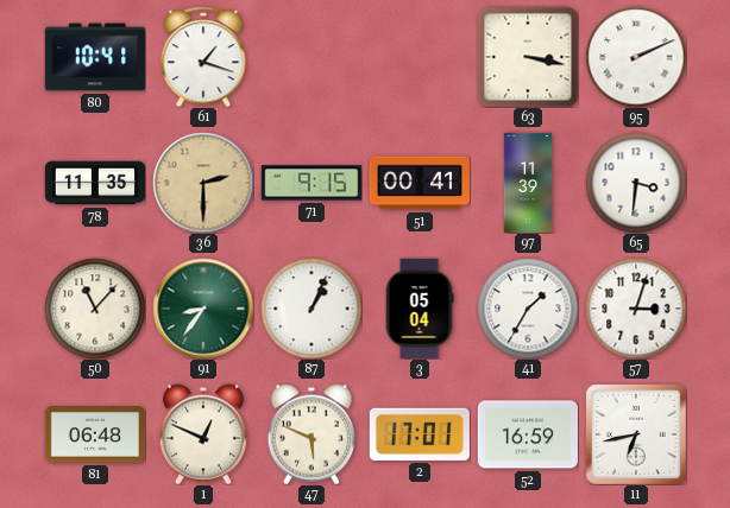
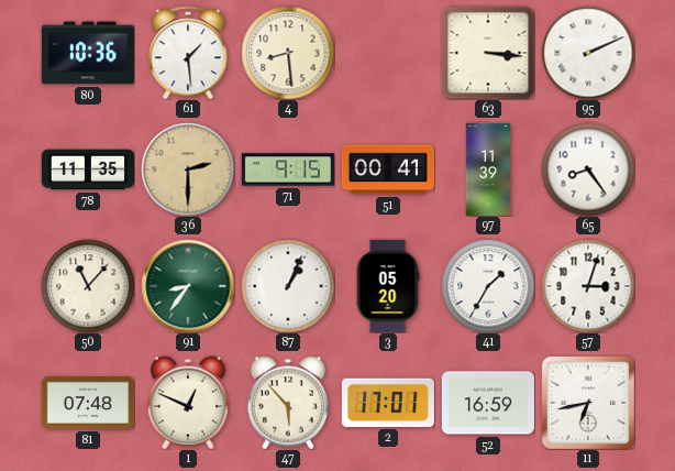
80: 10:41 -> 10:36 (88, 53)
61: 1:18 -> 1:29 (188, 53)
4: none -> 8:29 (288, 53)
63: 3:17 -> 3:16 (488, 53)
65: 3:31 -> 8:24 (588, 169)
3: 05:04 -> 05:20 (388, 285)
81: 06:48 -> 07:48 (88, 404)
47: 5:49 -> 5:53 (288, 403)
